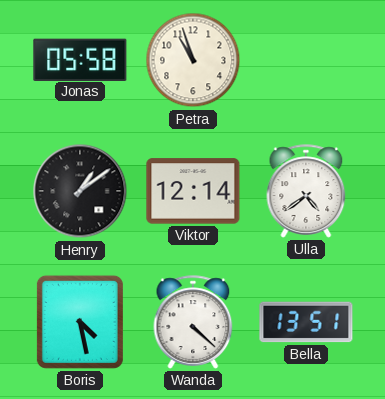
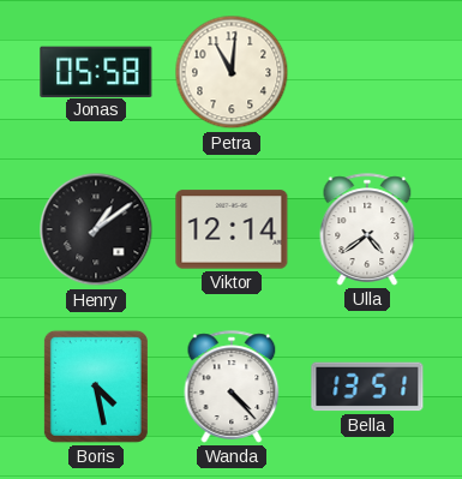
Petra: 10:57 -> 11:01 (232, 72)
Wanda: 4:22 -> 4:23 (232, 387)
